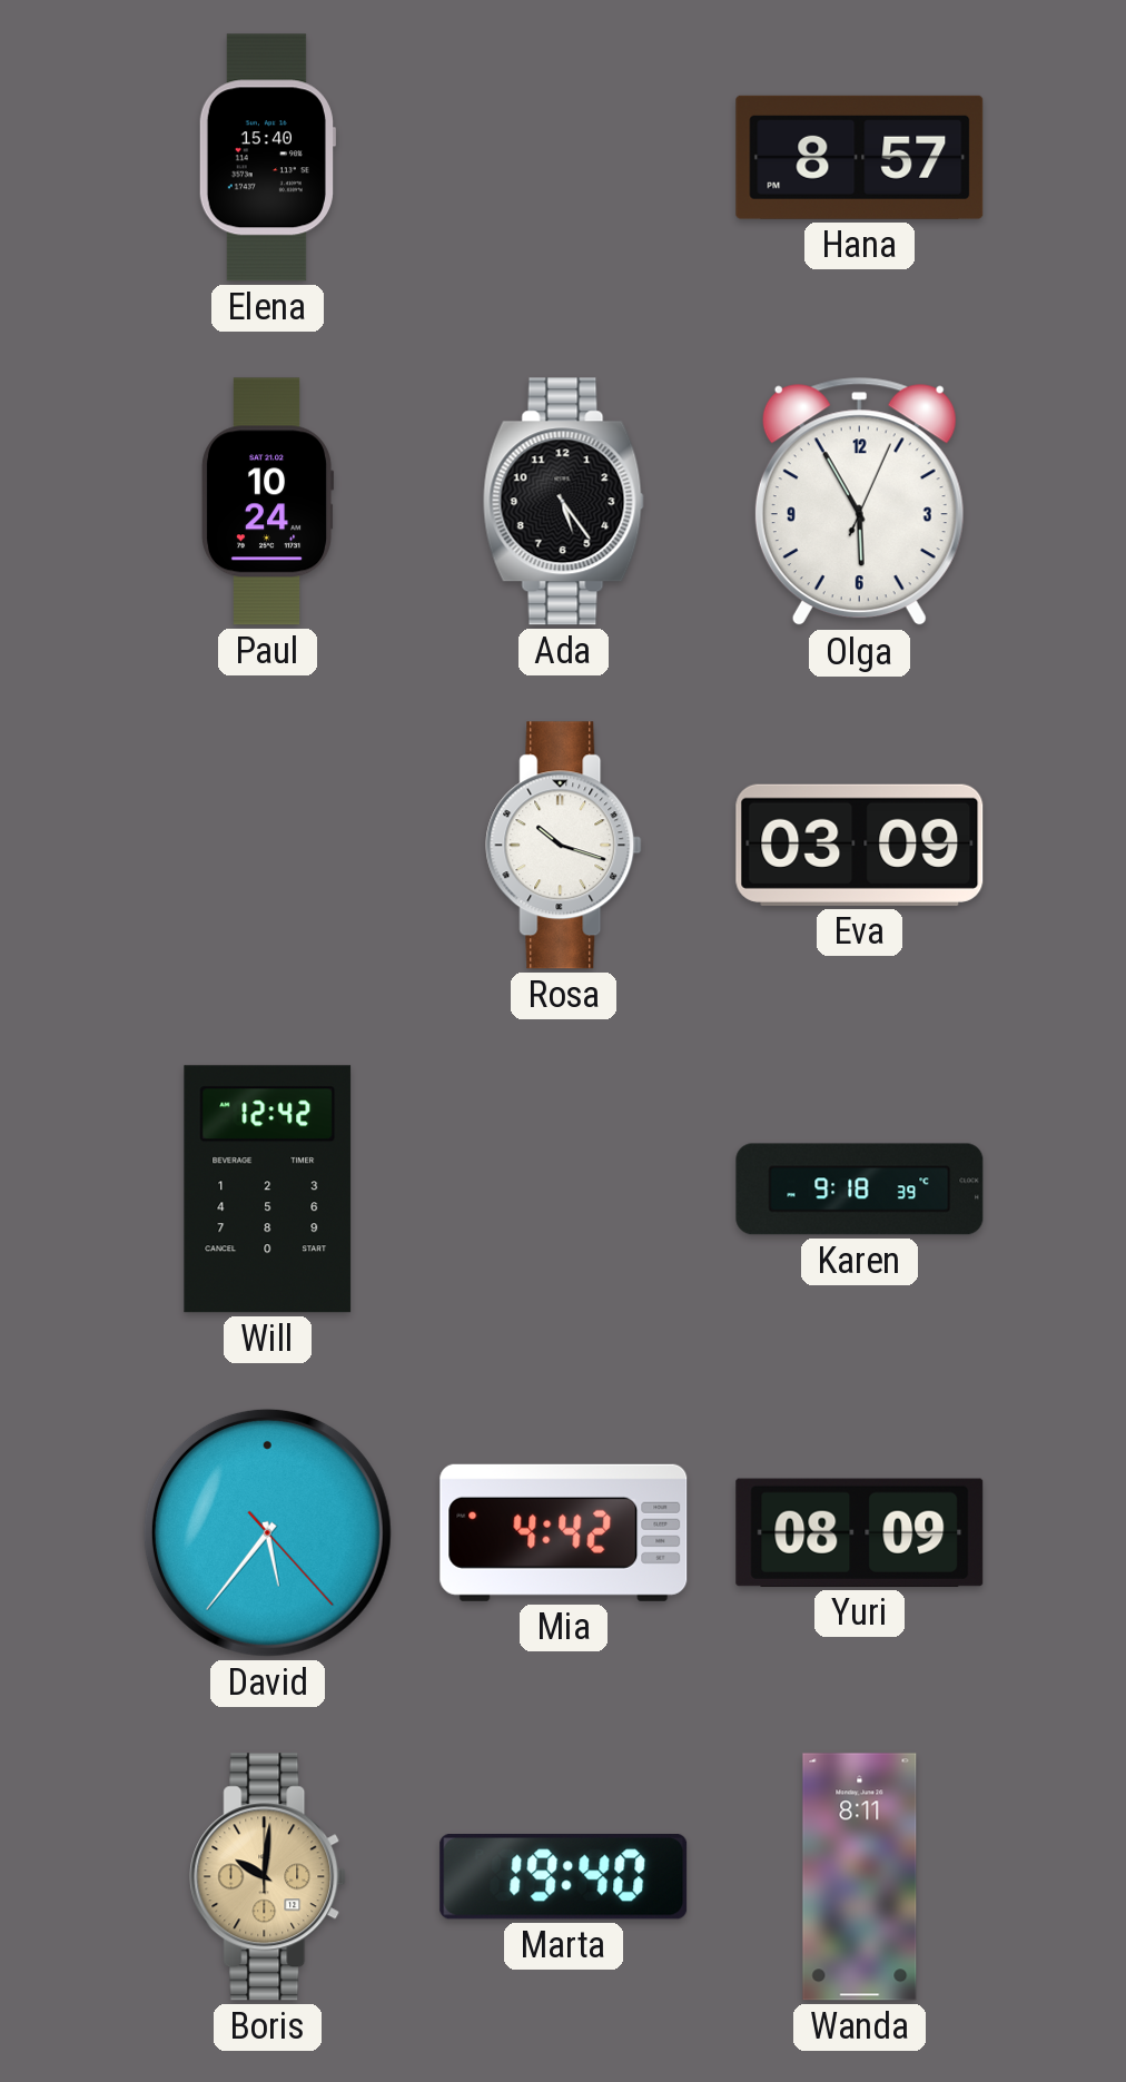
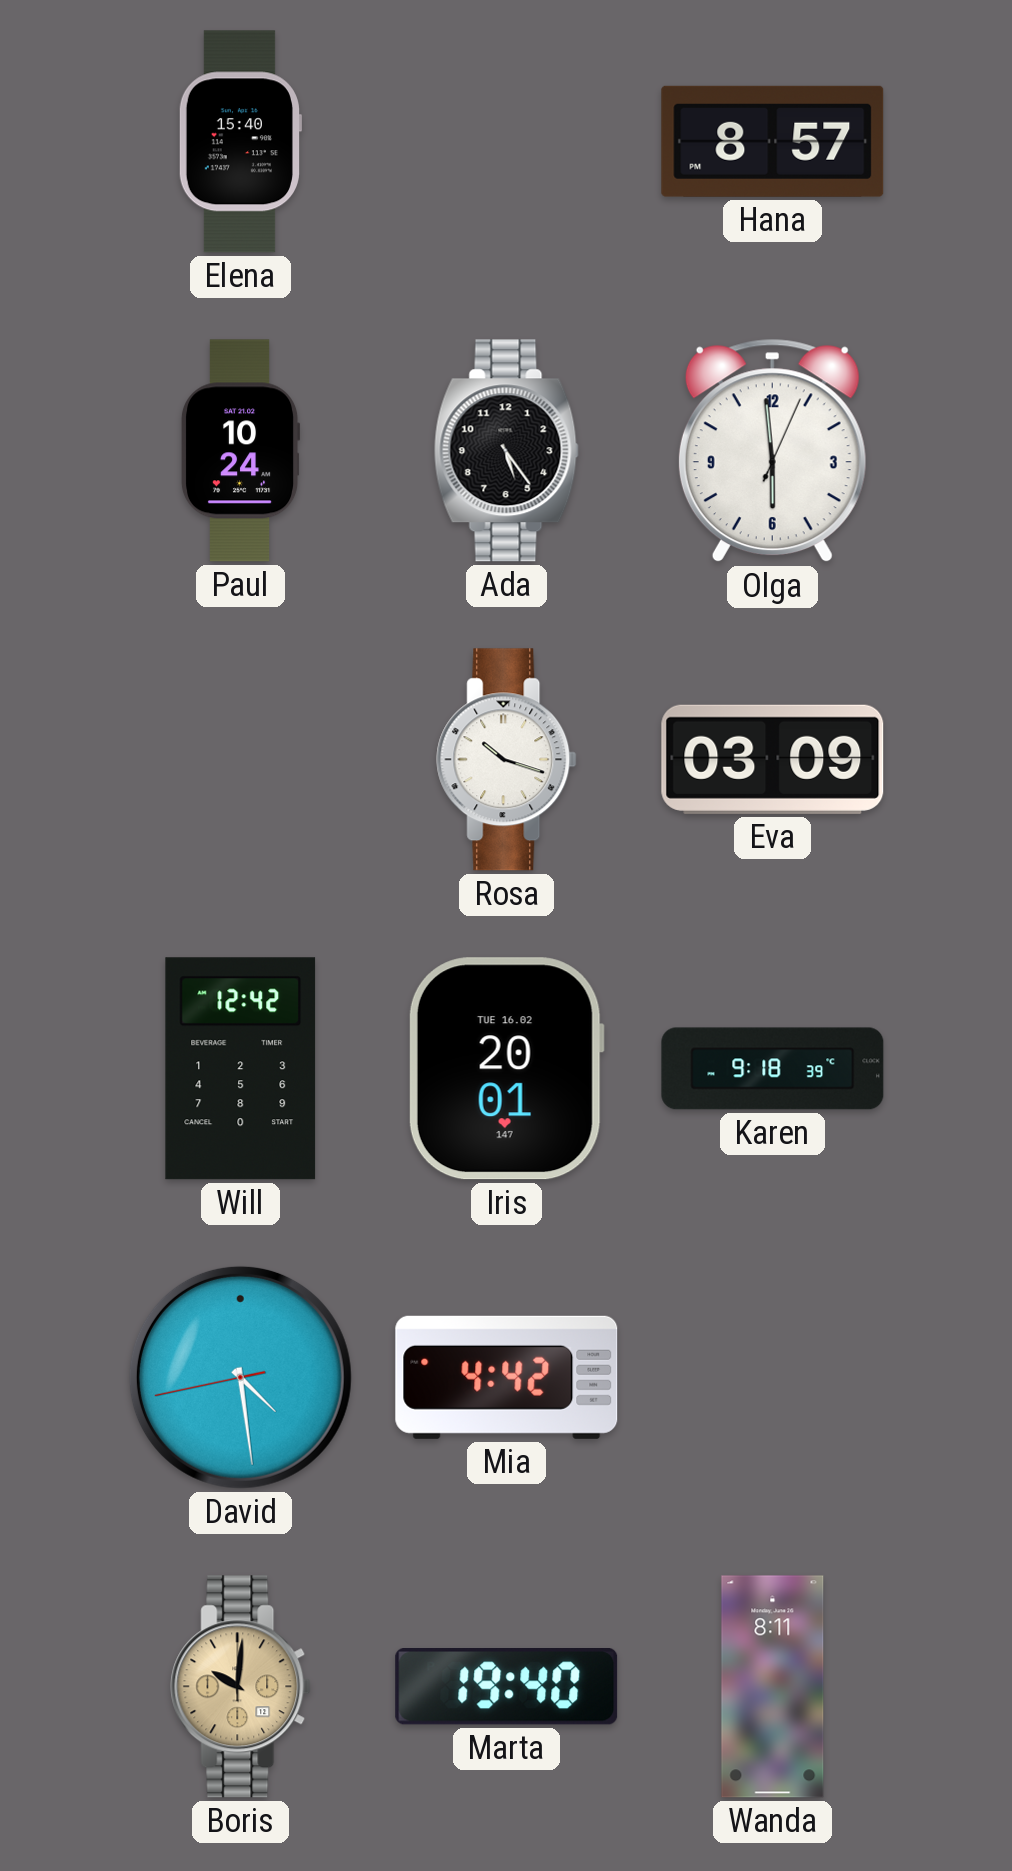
Olga: 5:55 -> 5:59 (772, 451)
Iris: none -> 20:01 (506, 1069)
David: 5:36 -> 4:28 (240, 1377)
Yuri: 08:09 -> none (860, 1532)
